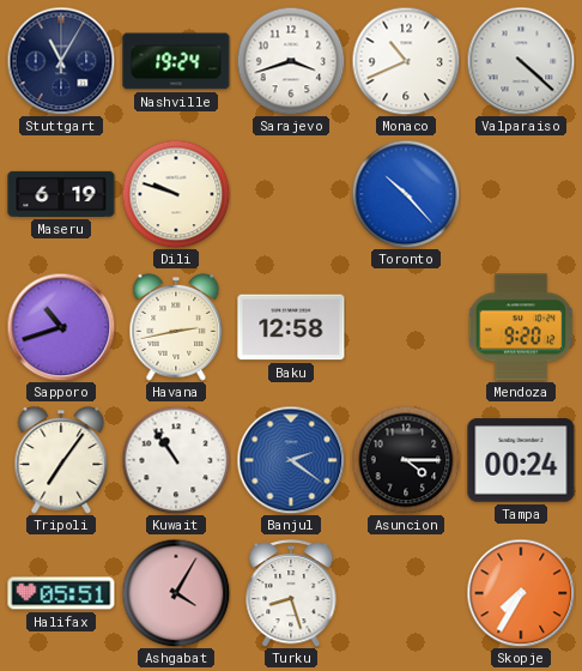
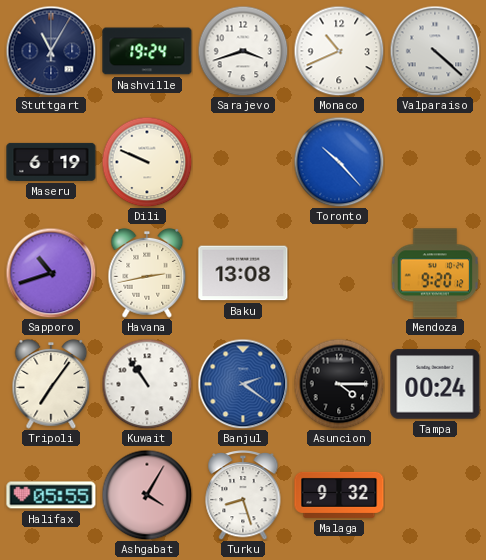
Dili: 9:48 -> 9:49 (147, 162)
Baku: 12:58 -> 13:08 (243, 273)
Halifax: 05:51 -> 05:55 (51, 495)
Malaga: none -> 9:32 (339, 495)
Skopje: 7:35 -> none (521, 593)
